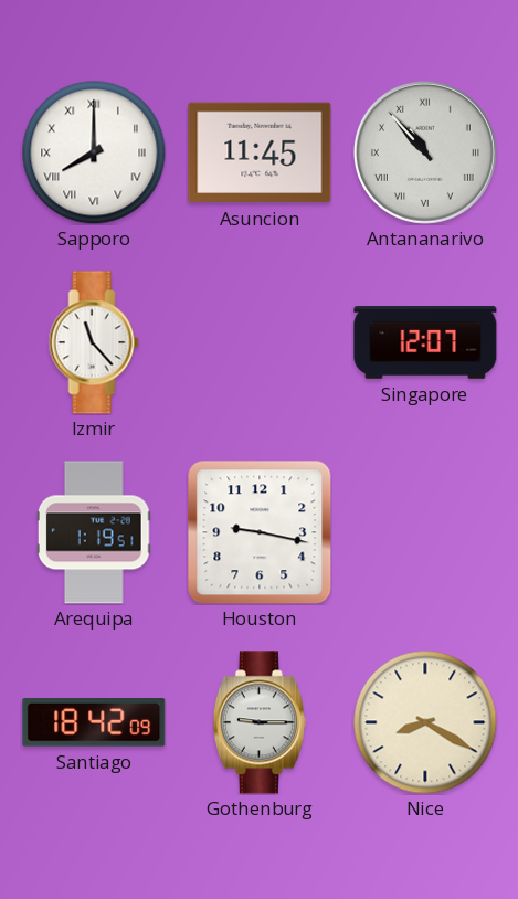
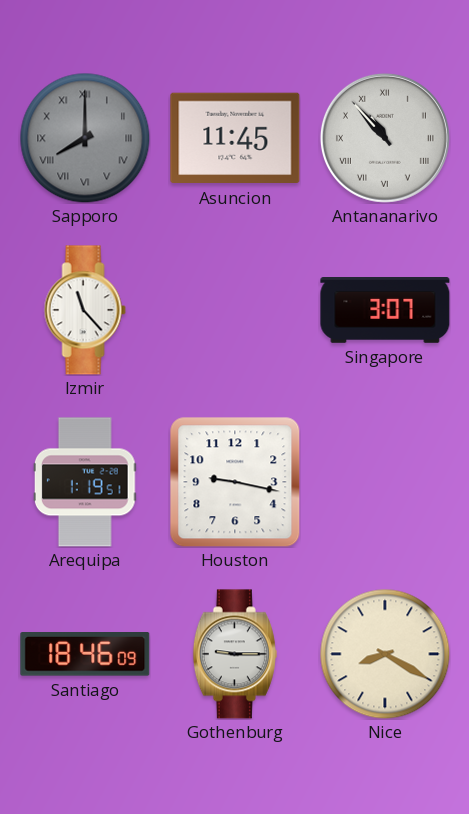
Sapporo dial: white -> grey (85, 138)
Singapore: 12:07 -> 3:07 (385, 311)
Santiago: 18:42 -> 18:46 (85, 655)
